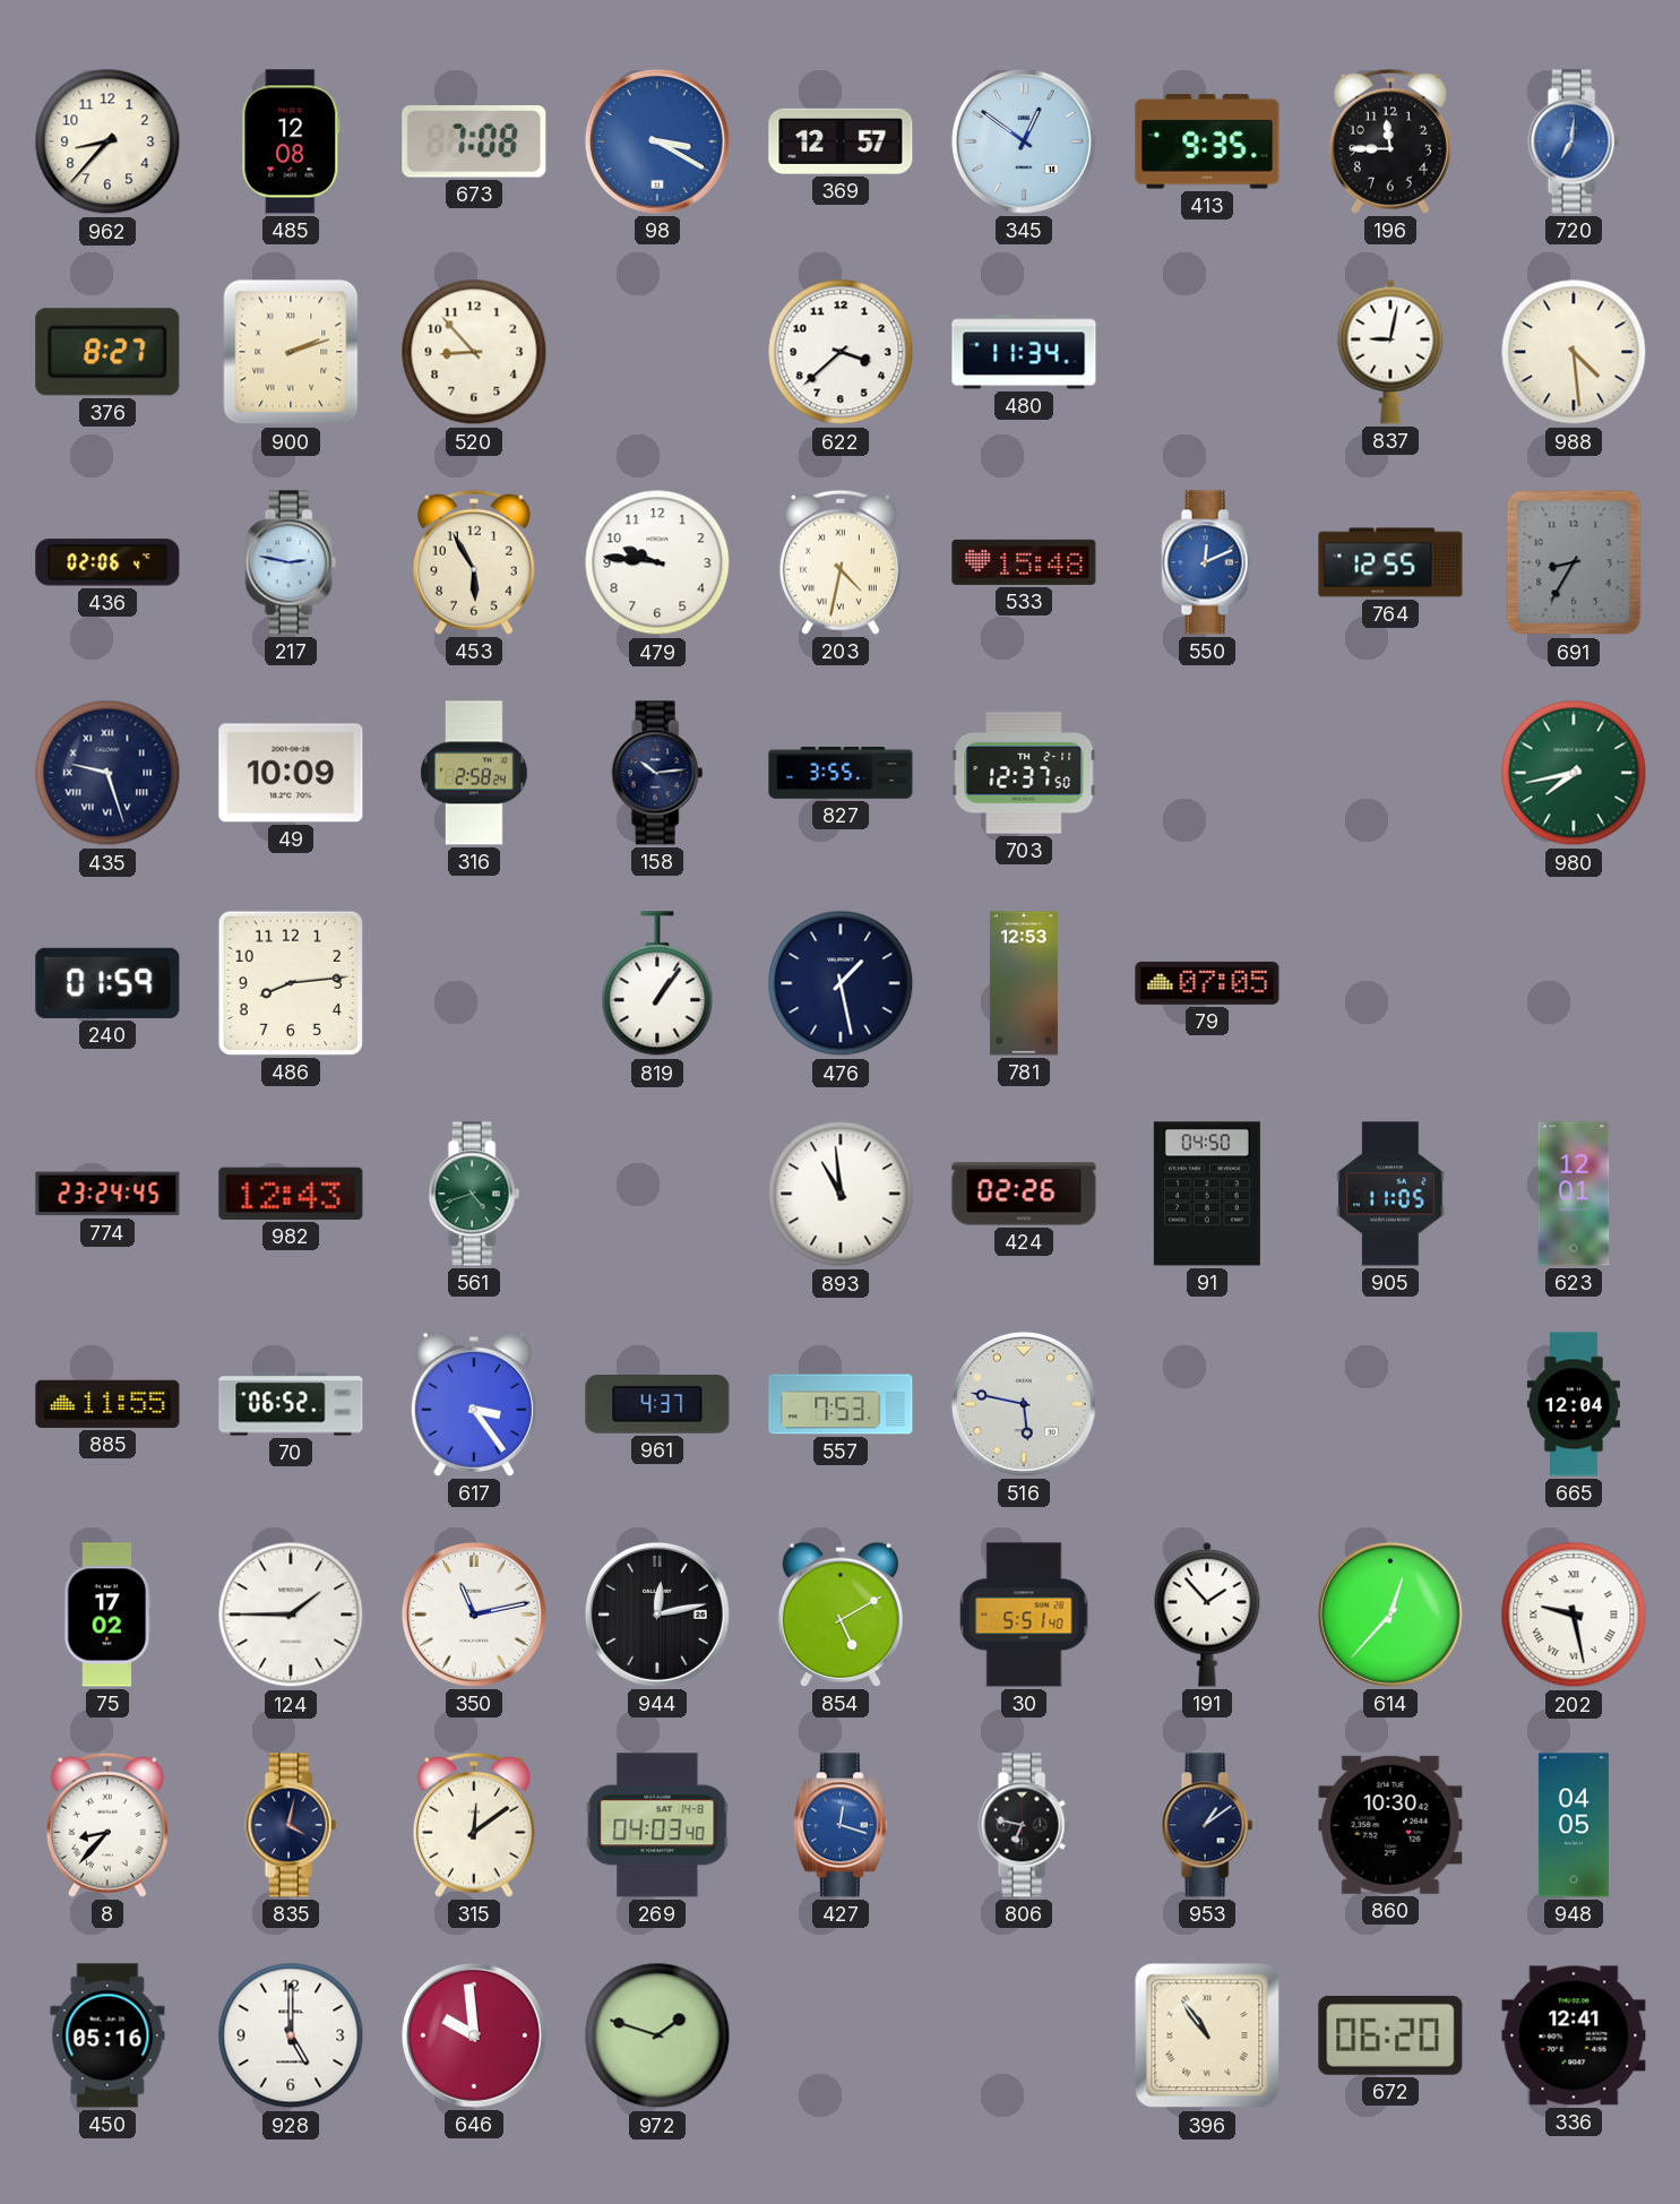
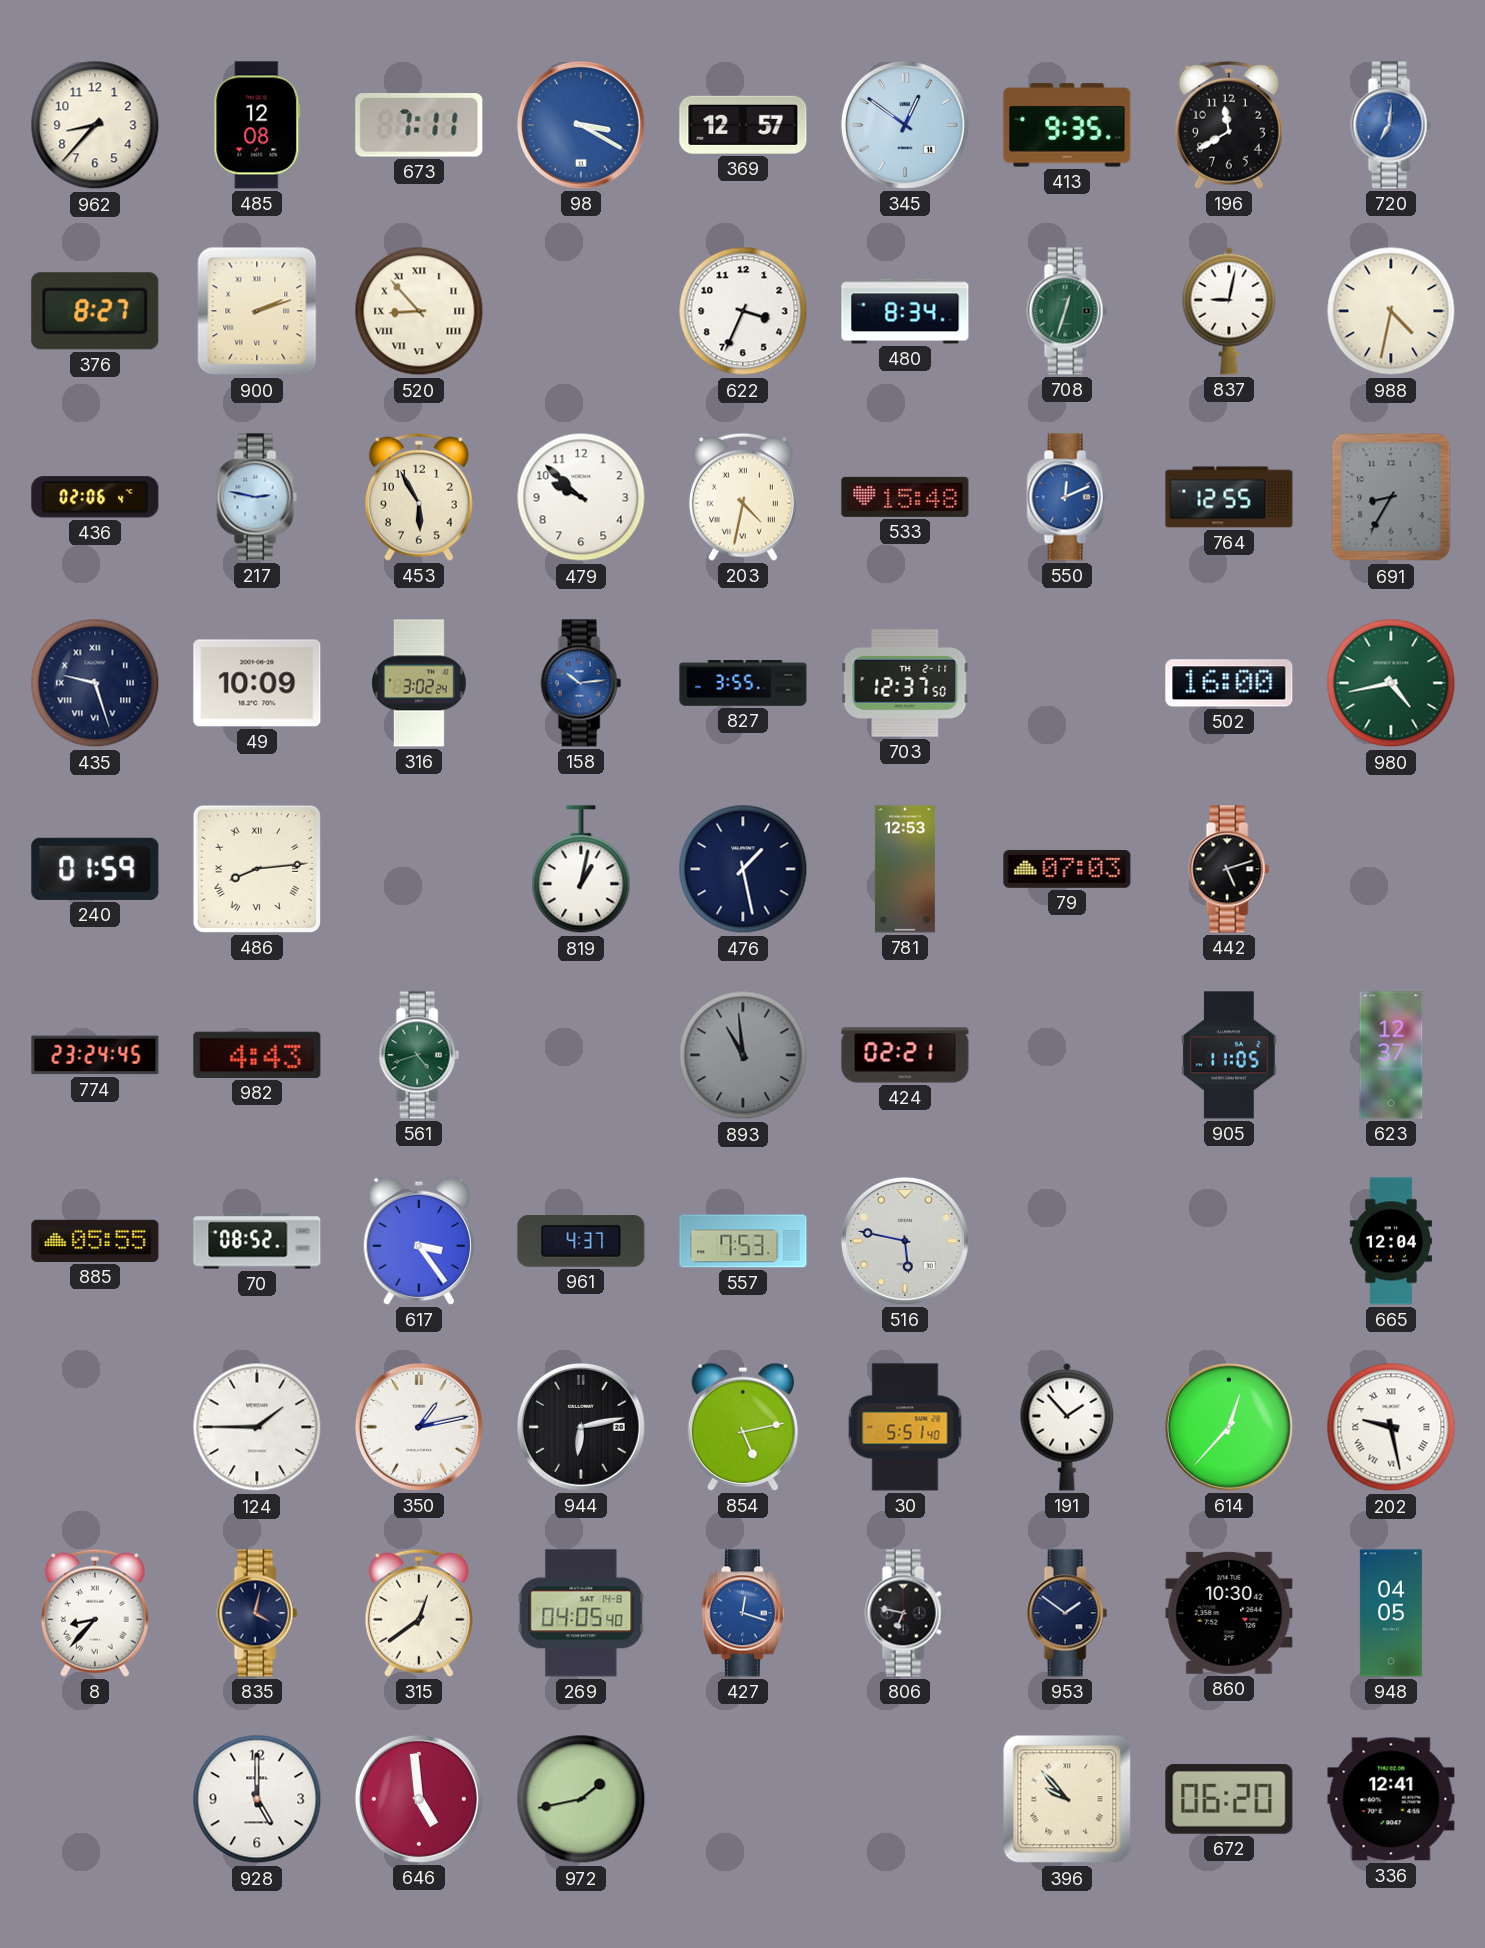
673: 7:08 -> 7:11 (419, 125)
196: 11:45 -> 11:40 (1229, 125)
520 numerals: Arabic -> Roman (419, 311)
622: 3:38 -> 3:34 (743, 311)
480: 11:34 -> 8:34 (905, 311)
708: none -> 12:33 (1067, 311)
988: 4:29 -> 4:32 (1391, 311)
479: 9:46 -> 9:52 (581, 497)
316: 2:58 -> 3:02 (419, 683)
158 dial: navy -> blue (581, 683)
502: none -> 16:00 (1229, 683)
980: 7:43 -> 4:43 (1391, 683)
486 numerals: Arabic -> Roman (257, 869)
819: 1:06 -> 1:02 (581, 870)
79: 07:05 -> 07:03 (1067, 869)
442: none -> 5:12 (1229, 869)
982: 12:43 -> 4:43 (257, 1055)
893 dial: white -> grey (743, 1055)
424: 02:26 -> 02:21 (905, 1055)
91: 04:50 -> none (1207, 1194)
623: 12:01 -> 12:37 (1391, 1055)
885: 11:55 -> 05:55 (95, 1241)
70: 06:52 -> 08:52 (257, 1241)
75: 17:02 -> none (107, 1615)
350: 11:13 -> 1:13 (419, 1427)
944: 12:13 -> 6:13 (581, 1427)
854: 5:10 -> 5:13 (743, 1427)
315: 12:09 -> 12:39 (419, 1613)
269: 04:03 -> 04:05 (581, 1613)
953: 1:09 -> 1:51 (1067, 1613)
450: 05:16 -> none (107, 2035)
646: 9:59 -> 4:59 (419, 1799)
972: 1:48 -> 1:43 (581, 1799)
396: 10:54 -> 9:53 (1067, 1799)
